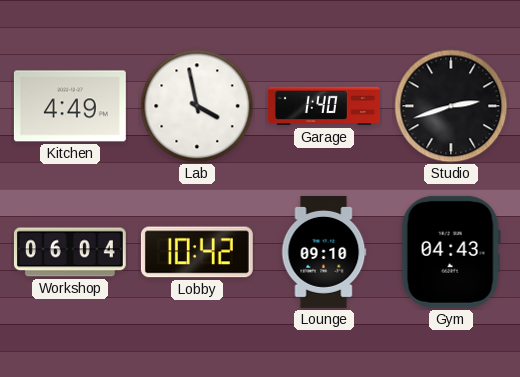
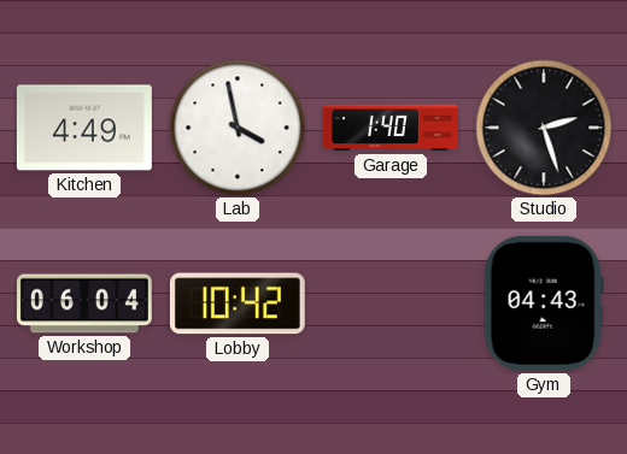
Studio: 2:42 -> 2:27 (544, 128)
Lounge: 09:10 -> none (324, 252)
